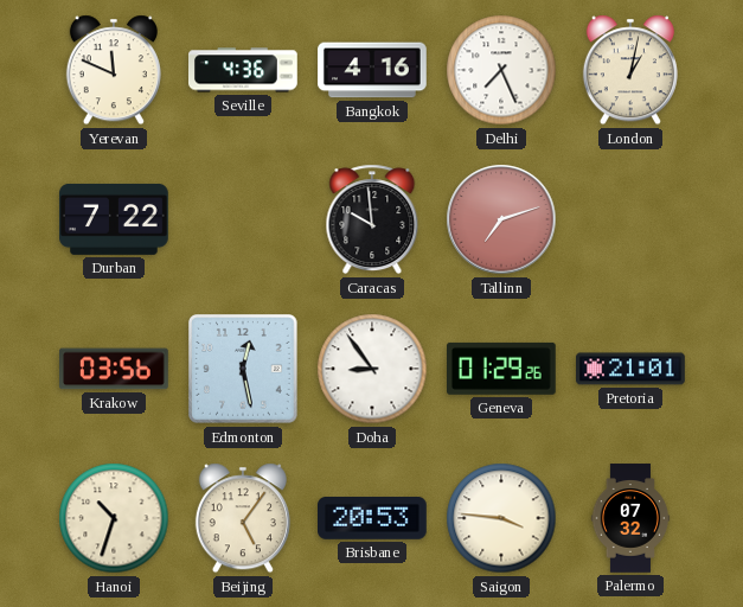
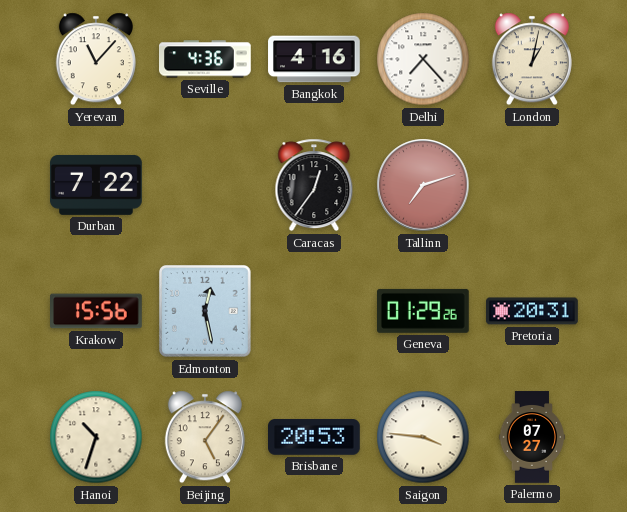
Yerevan: 11:49 -> 11:07 (96, 59)
Delhi: 7:26 -> 7:23 (423, 59)
Caracas: 9:59 -> 12:36 (314, 185)
Krakow: 03:56 -> 15:56 (97, 311)
Doha: 8:54 -> none (372, 369)
Pretoria: 21:01 -> 20:31 (532, 311)
Palermo: 07:32 -> 07:27 (532, 437)
